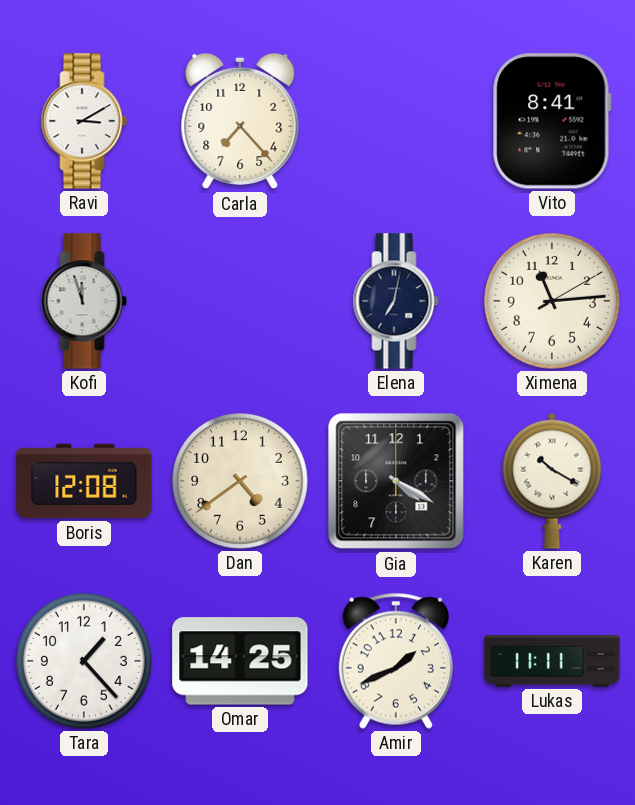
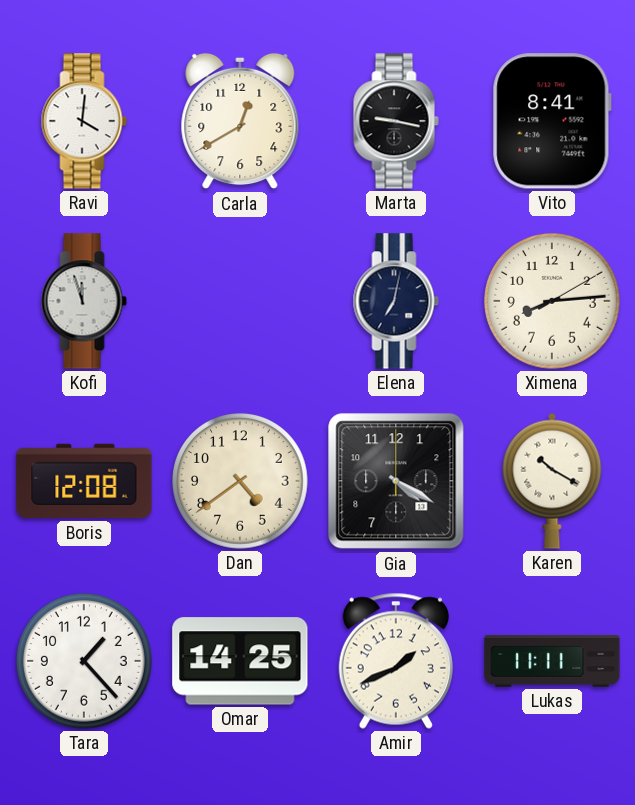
Ravi: 3:10 -> 4:01 (84, 121)
Carla: 7:23 -> 12:40 (240, 121)
Marta: none -> 9:17 (396, 121)
Ximena: 11:14 -> 8:14 (553, 302)
